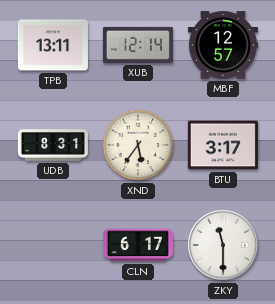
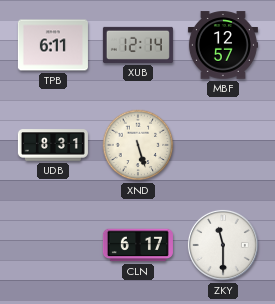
TPB: 13:11 -> 6:11 (53, 45)
XND: 5:36 -> 5:27 (138, 145)
BTU: 3:17 -> none (223, 145)
